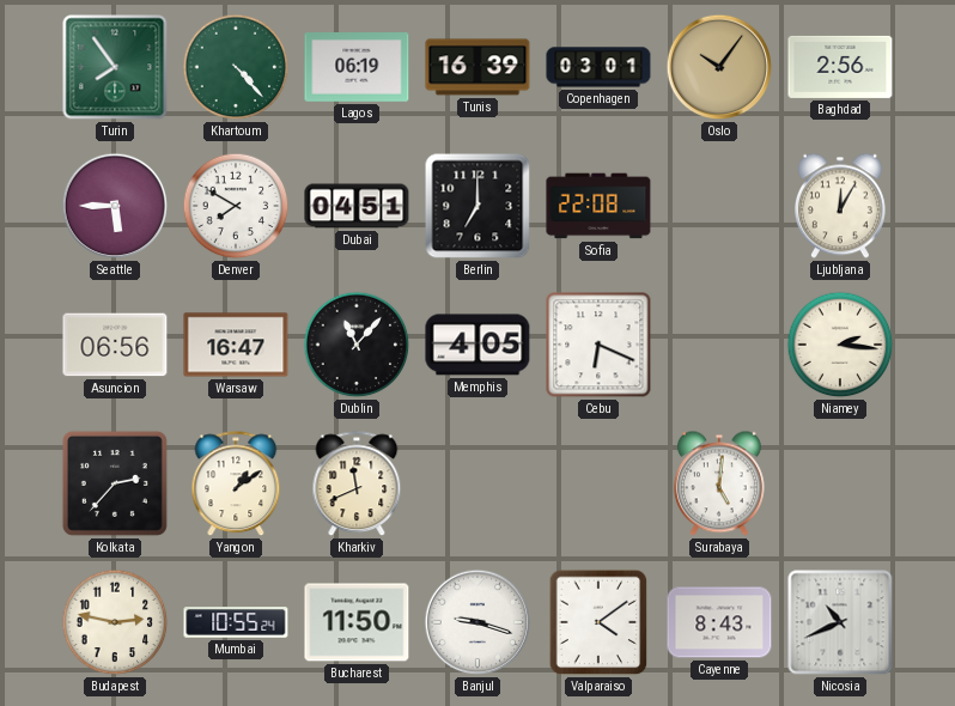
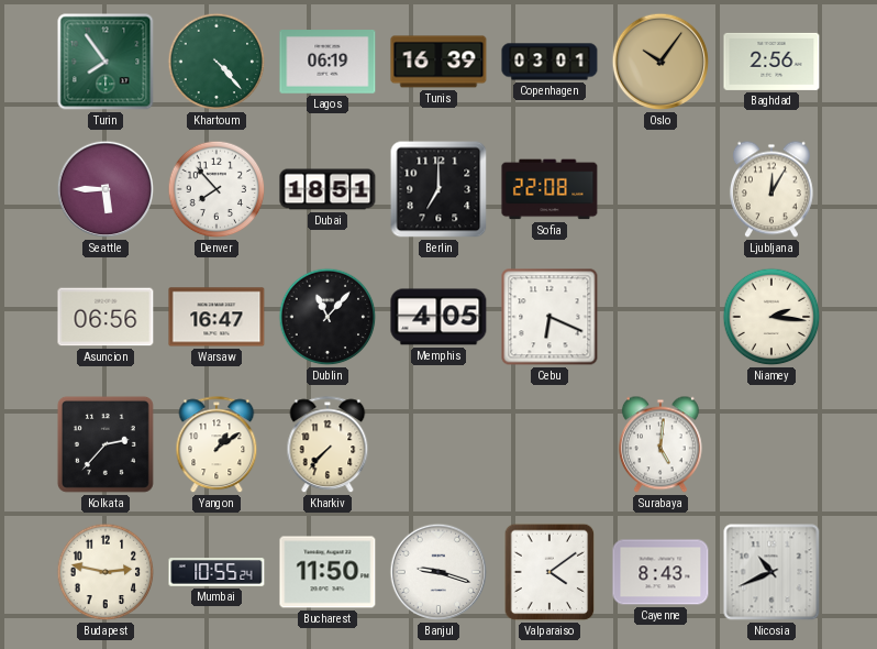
Denver: 7:50 -> 7:53 (217, 189)
Dubai: 04:51 -> 18:51 (328, 189)
Kharkiv: 11:41 -> 7:37 (328, 446)
